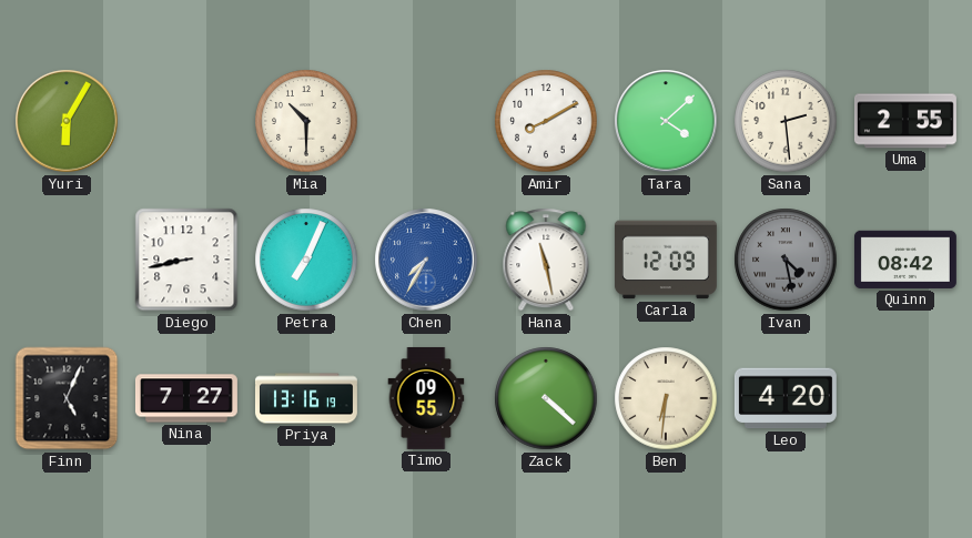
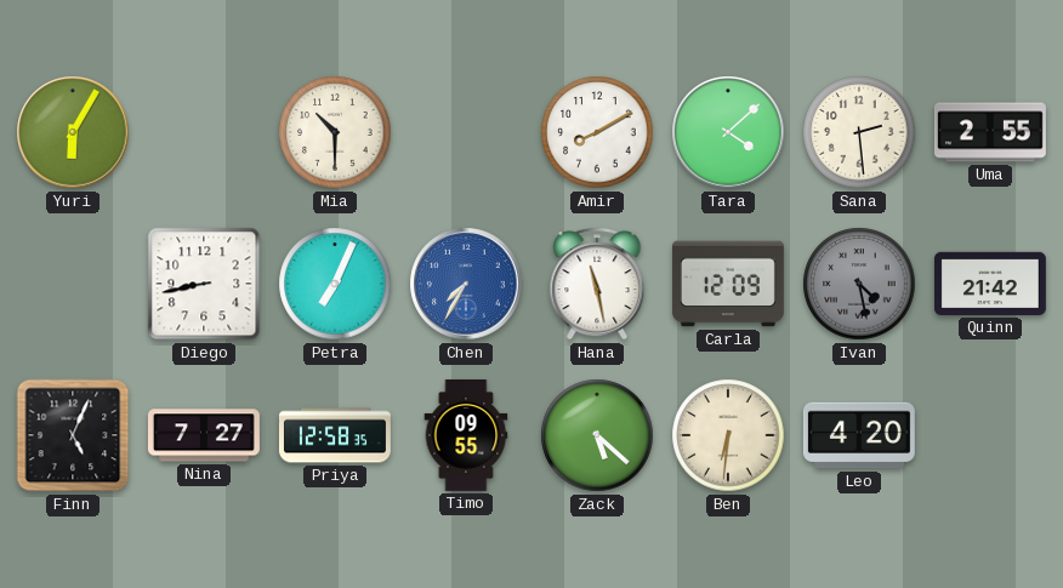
Quinn: 08:42 -> 21:42 (990, 284)
Priya: 13:16 -> 12:58 (335, 435)
Zack: 4:22 -> 5:22 (597, 435)
